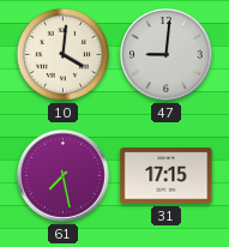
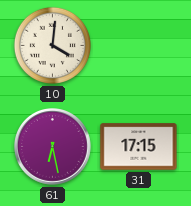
47: 9:01 -> none (167, 55)
61: 7:28 -> 6:28 (53, 147)
